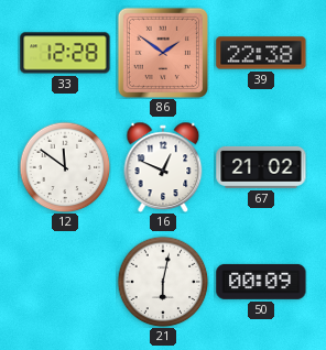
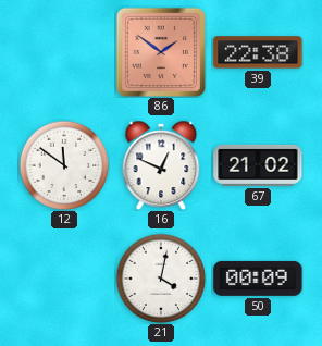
33: 12:28 -> none (65, 53)
21: 6:02 -> 4:02 (161, 279)
